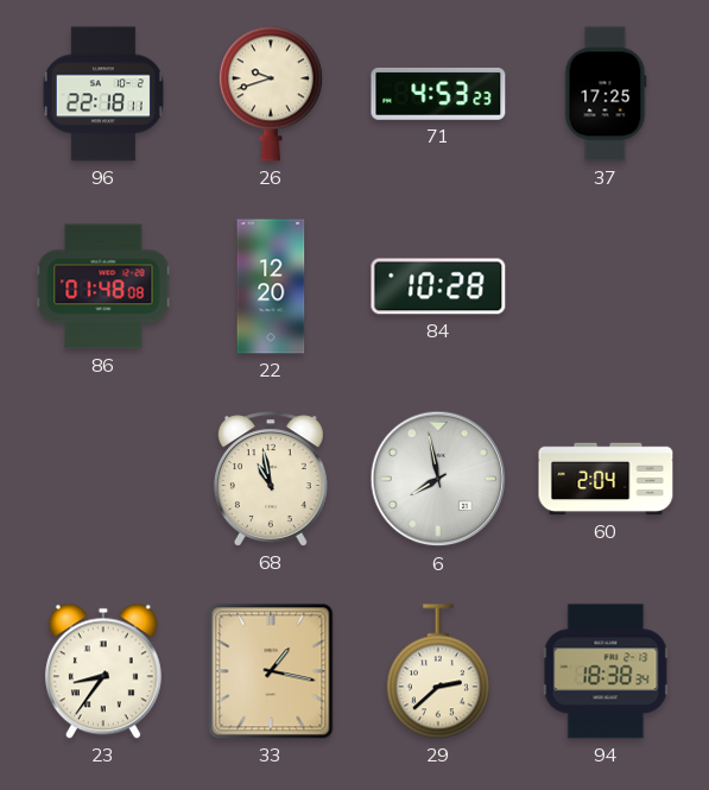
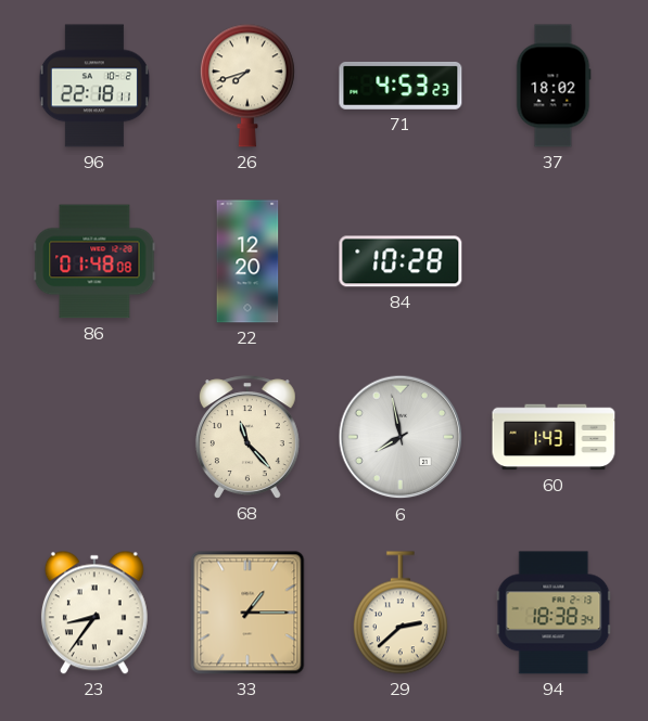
26: 9:42 -> 7:42 (247, 86)
37: 17:25 -> 18:02 (554, 86)
68: 10:58 -> 11:23 (247, 437)
60: 2:04 -> 1:43 (554, 437)
33: 1:17 -> 1:15 (247, 613)
